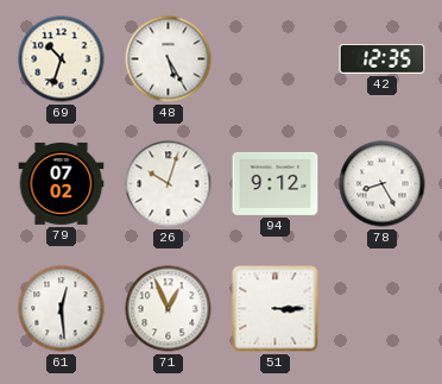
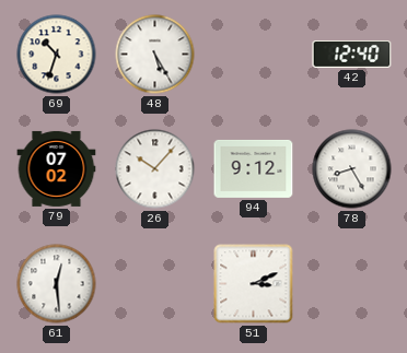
42: 12:35 -> 12:40 (352, 55)
26: 10:03 -> 10:07 (155, 169)
71: 12:56 -> none (169, 309)
51: 3:15 -> 3:11 (254, 284)
